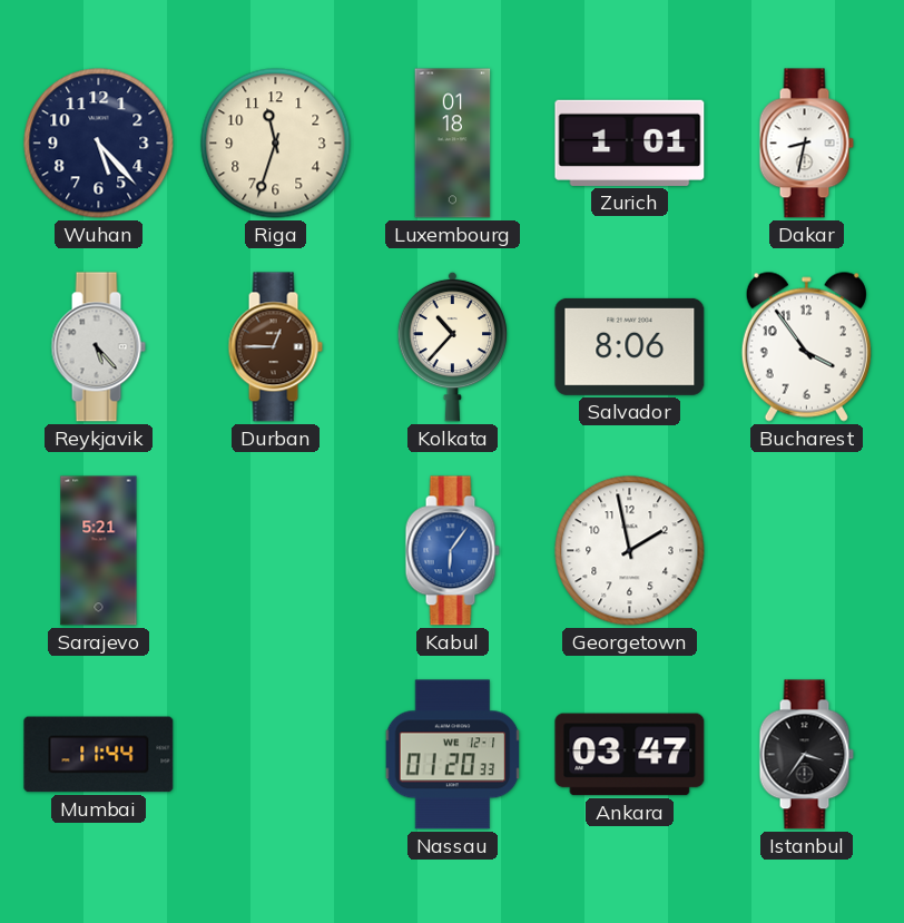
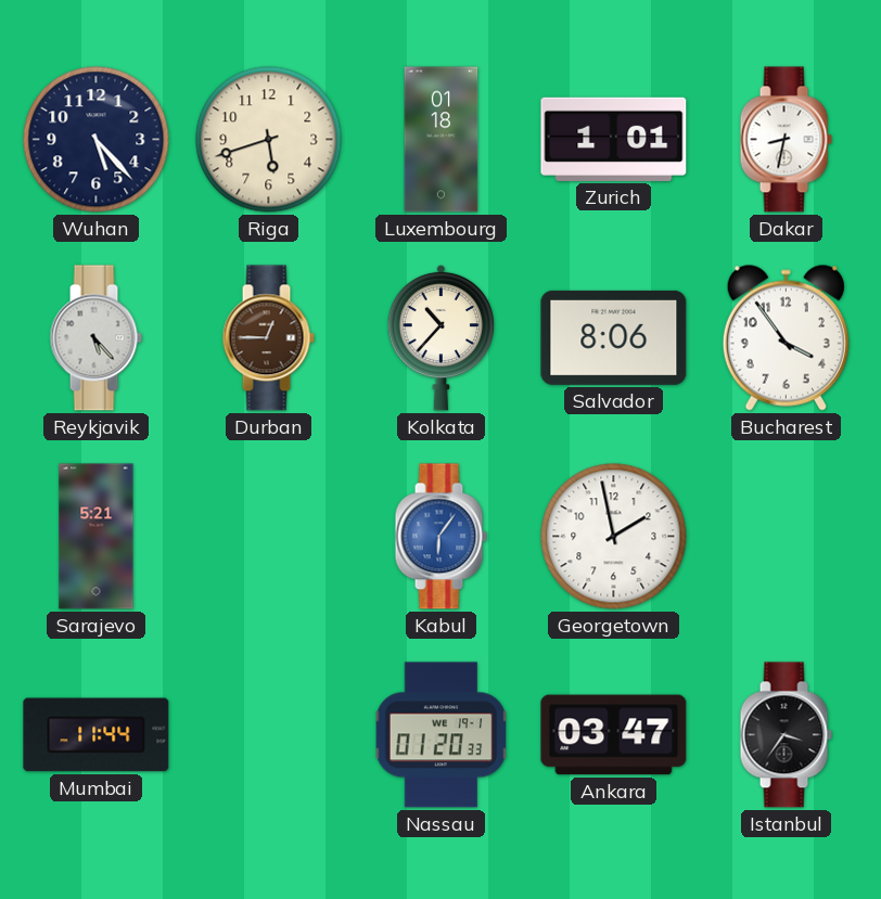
Riga: 11:33 -> 5:42 (269, 140)
Nassau date: WE 12-1 -> WE 19-1 (442, 735)
